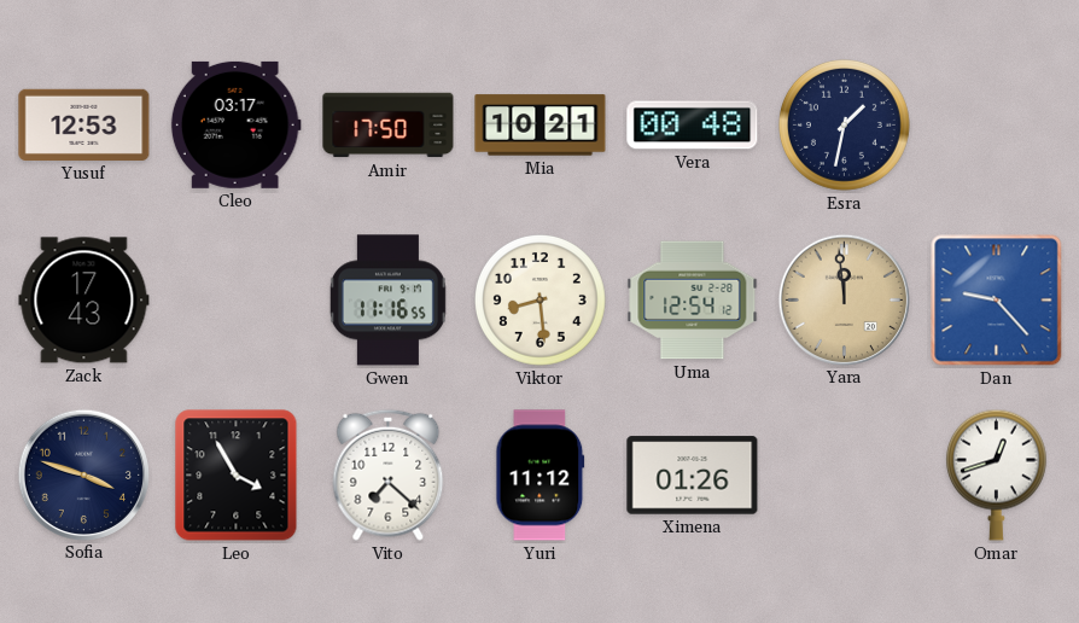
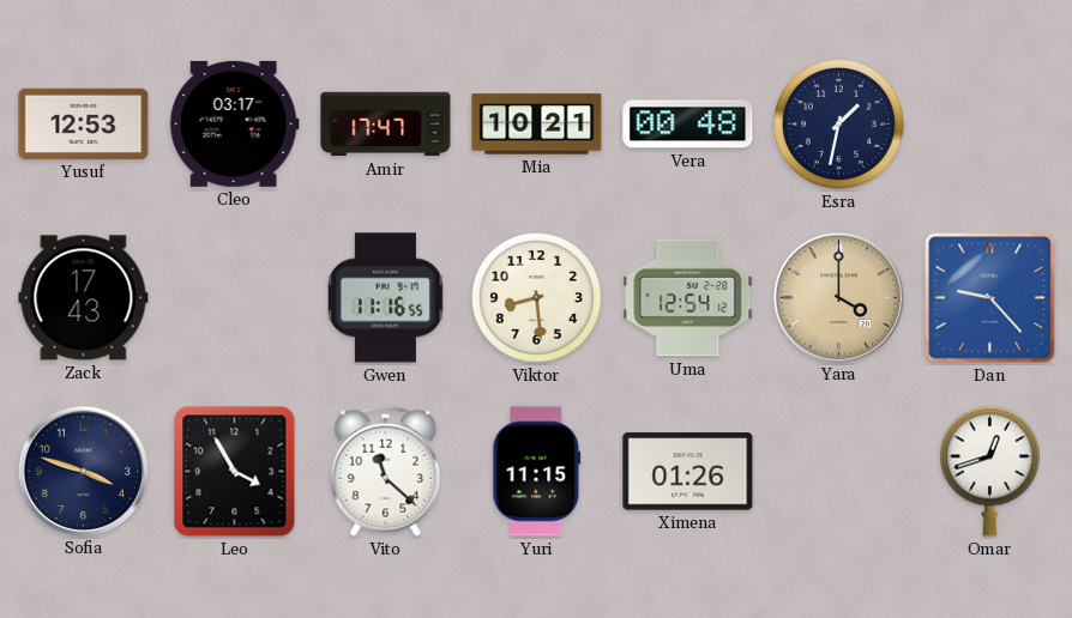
Amir: 17:50 -> 17:47 (386, 125)
Yara: 11:59 -> 4:00 (838, 297)
Vito: 7:22 -> 11:22 (386, 471)
Yuri: 11:12 -> 11:15 (537, 472)
